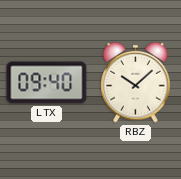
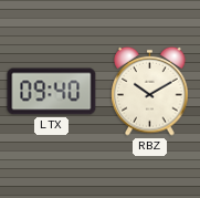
RBZ: 10:08 -> 10:10 (150, 91)
